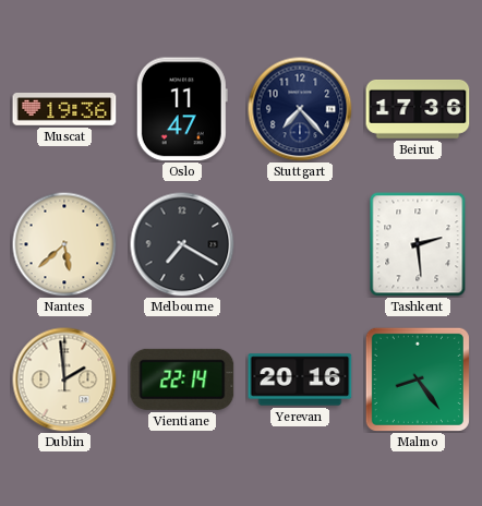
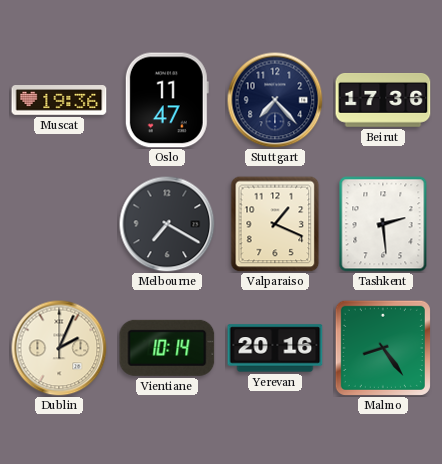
Nantes: 5:38 -> none (64, 244)
Valparaiso: none -> 1:19 (275, 224)
Dublin: 1:59 -> 2:04 (59, 348)
Vientiane: 22:14 -> 10:14 (167, 348)
